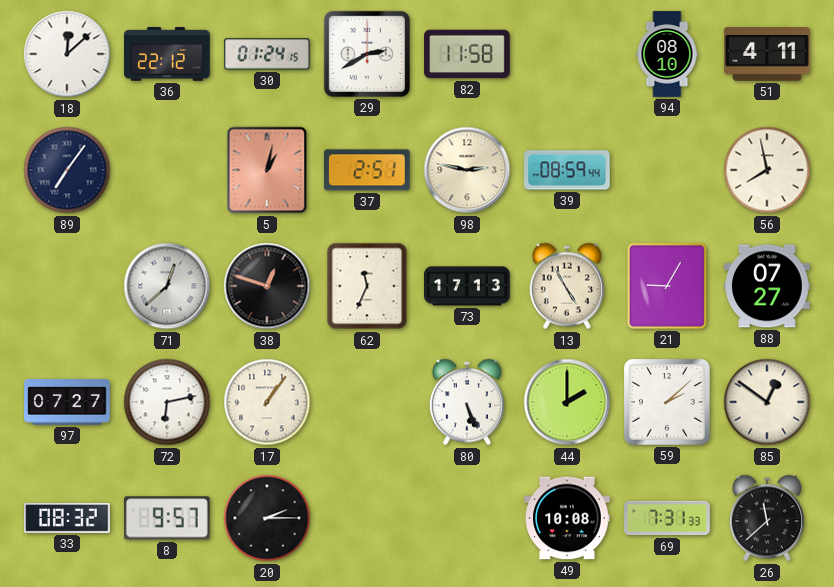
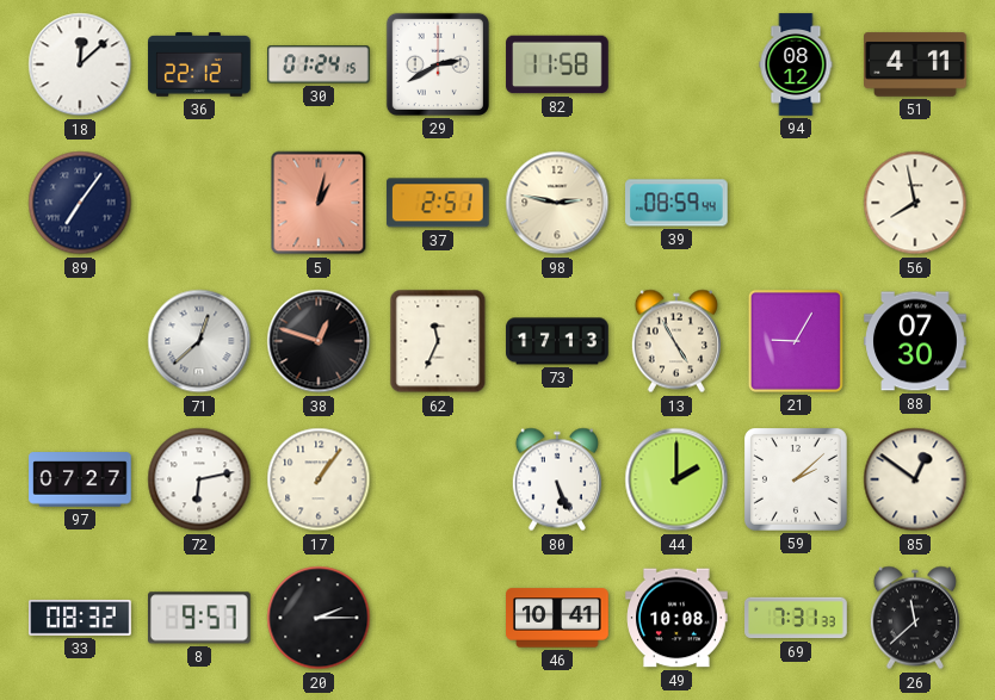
94: 08:10 -> 08:12 (796, 64)
88: 07:27 -> 07:30 (915, 341)
46: none -> 10:41 (557, 618)
